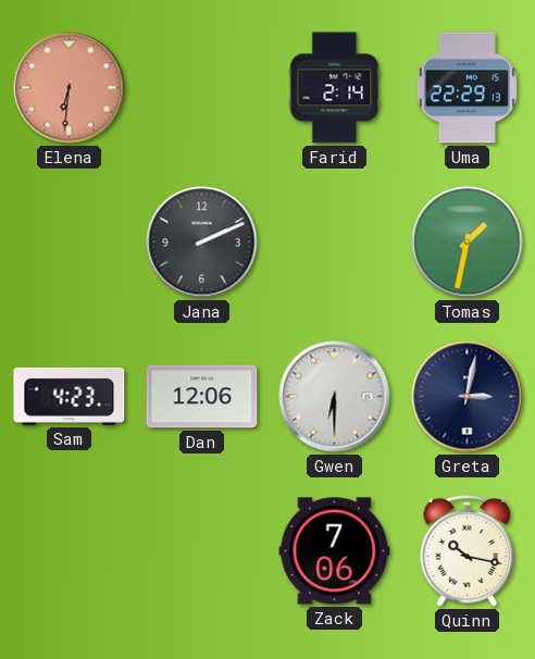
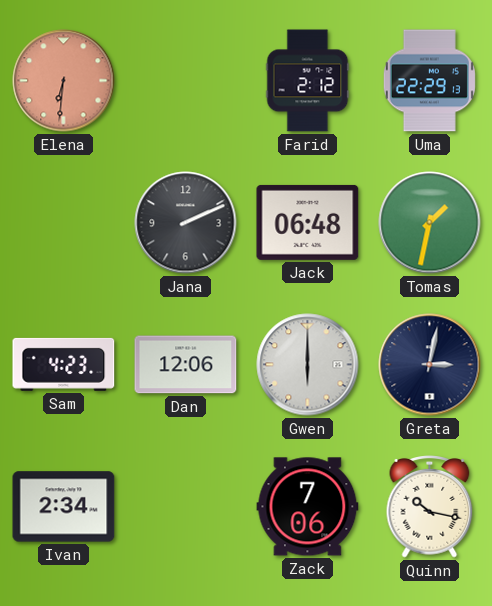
Farid: 2:14 -> 2:12 (308, 81)
Jack: none -> 06:48 (308, 222)
Gwen: 6:30 -> 6:00 (308, 365)
Ivan: none -> 2:34 (64, 507)
